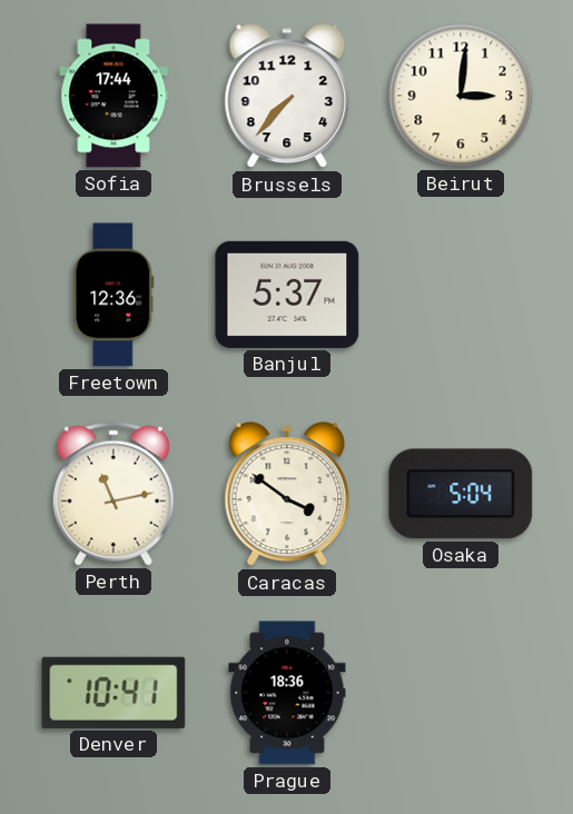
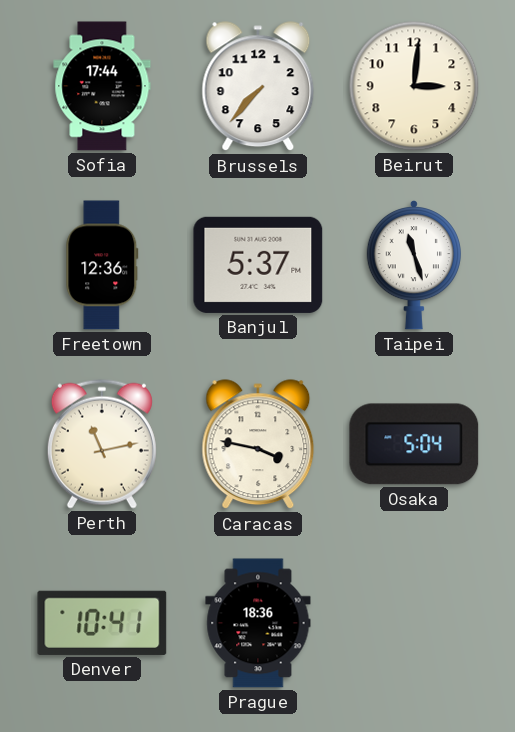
Taipei: none -> 11:27 (414, 265)
Caracas: 3:51 -> 3:47 (258, 445)
